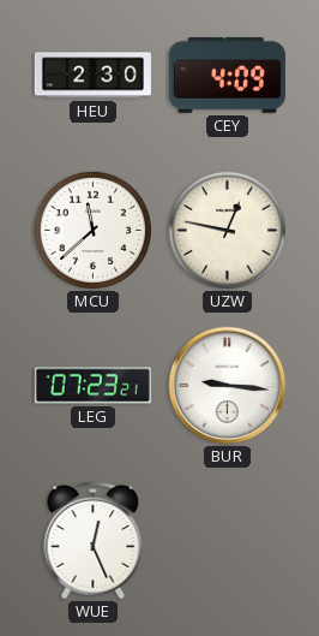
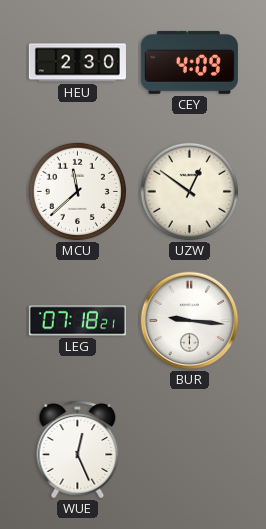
UZW: 12:47 -> 12:51 (189, 191)
LEG: 07:23 -> 07:18 (77, 321)
